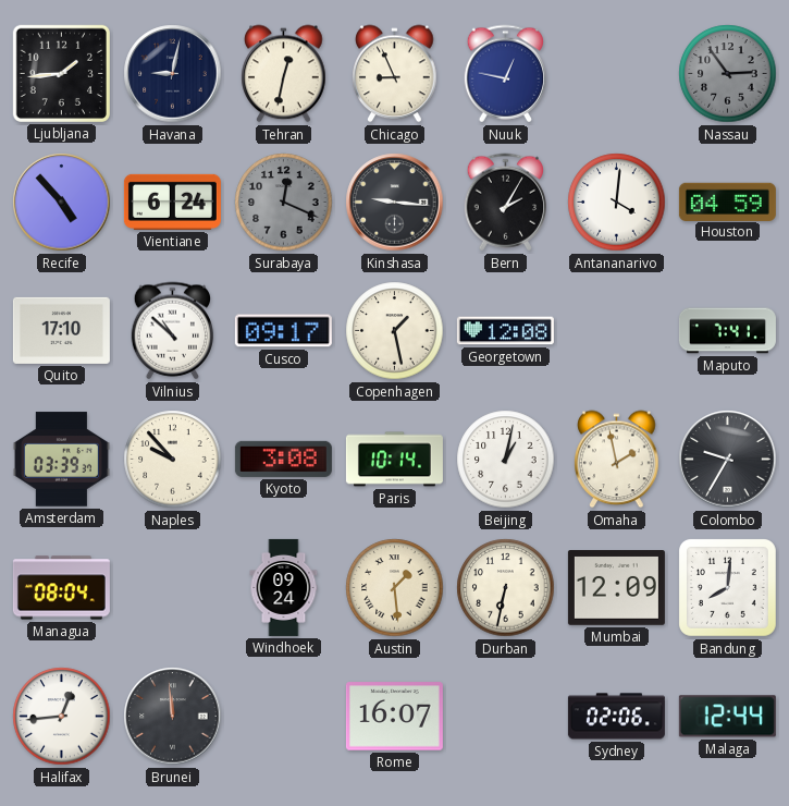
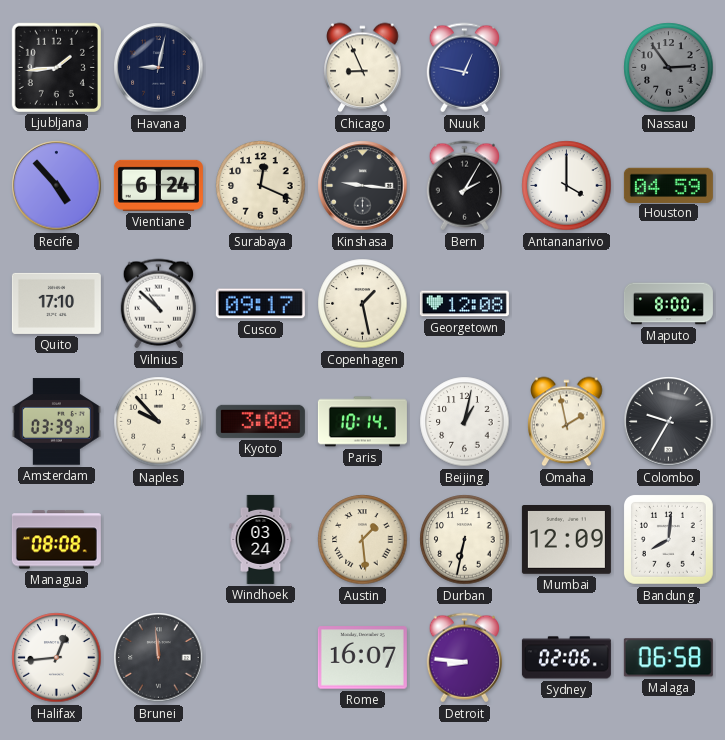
Tehran: 12:32 -> none (284, 74)
Surabaya dial: grey -> cream (261, 186)
Antananarivo: 4:01 -> 4:00 (567, 186)
Maputo: 7:41 -> 8:00 (668, 304)
Managua: 08:04 -> 08:08 (56, 540)
Windhoek: 09:24 -> 03:24 (261, 539)
Detroit: none -> 8:46 (464, 658)
Malaga: 12:44 -> 06:58 (668, 658)
